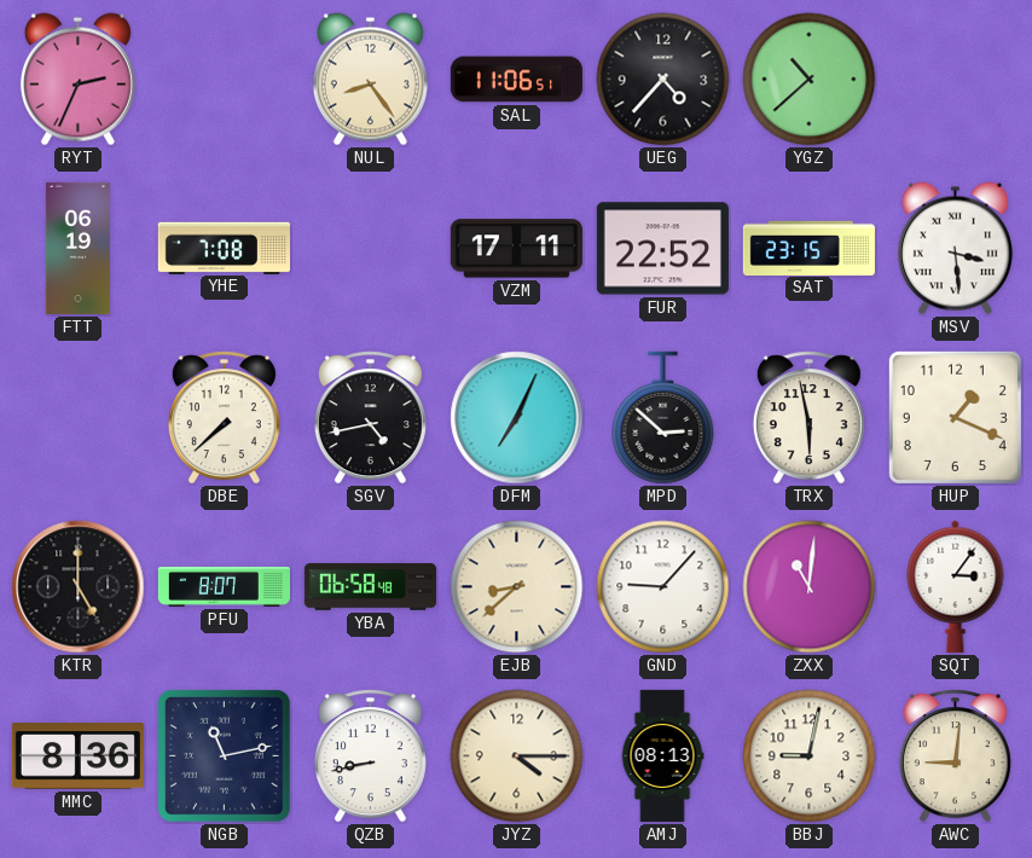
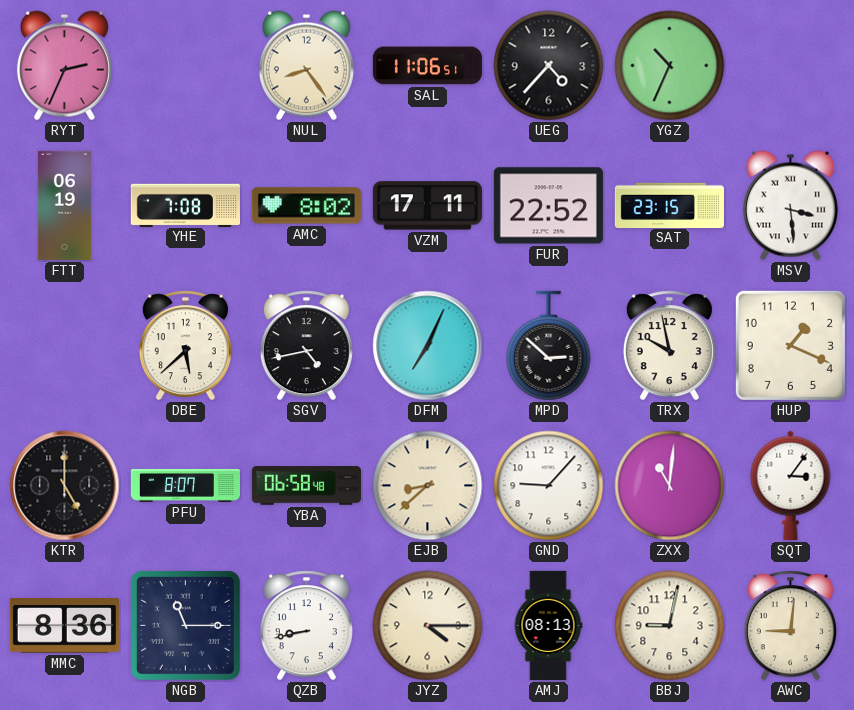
YGZ: 10:38 -> 10:34 (670, 66)
AMC: none -> 8:02 (306, 206)
DBE: 7:38 -> 5:38 (185, 346)
TRX: 5:58 -> 9:58 (669, 346)
NGB: 11:13 -> 11:15 (185, 625)
